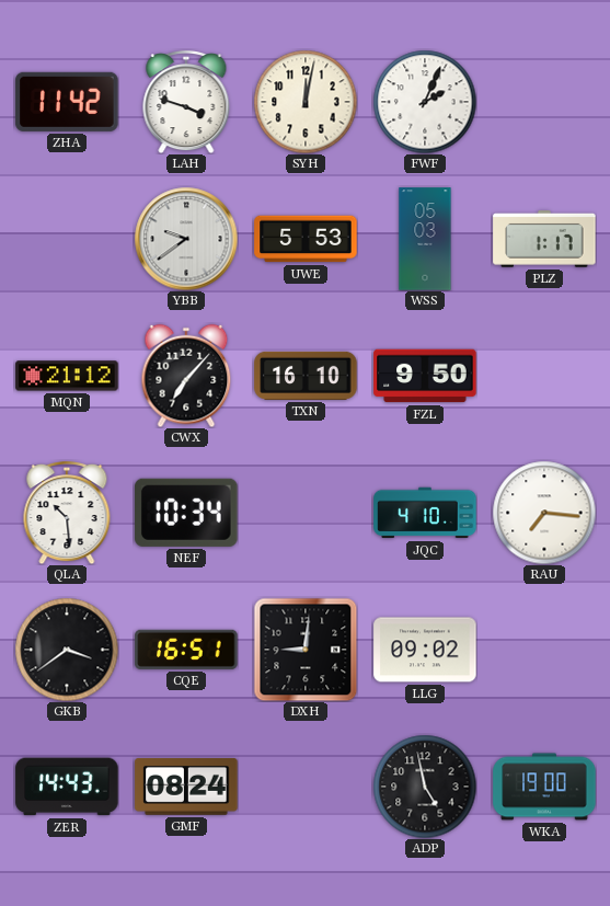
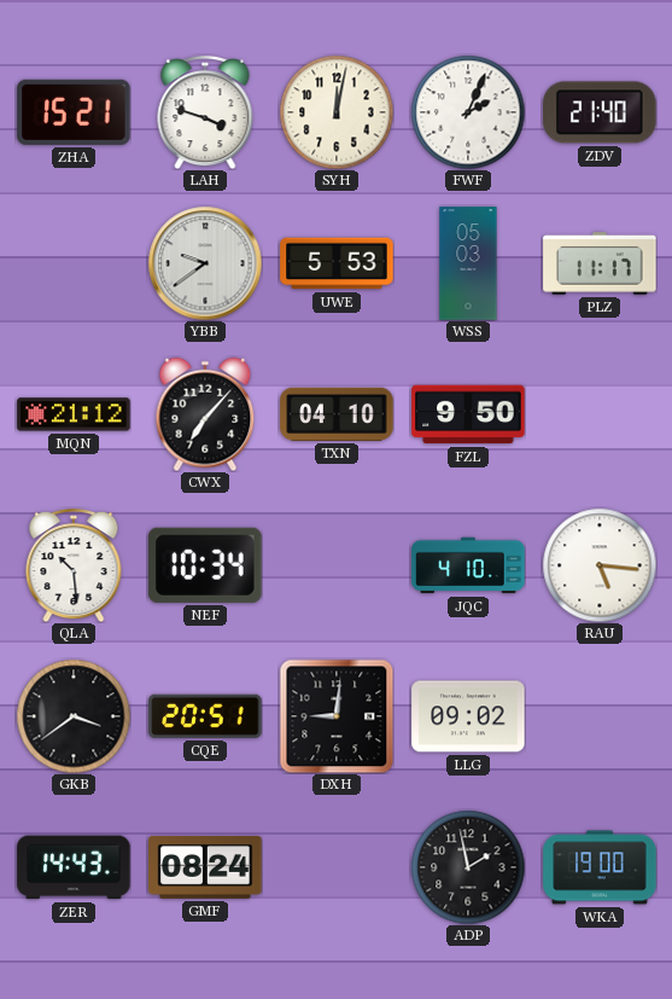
ZHA: 11:42 -> 15:21 (74, 112)
ZDV: none -> 21:40 (600, 112)
PLZ: 1:17 -> 11:17 (600, 265)
TXN: 16:10 -> 04:10 (337, 414)
RAU: 7:16 -> 5:16 (600, 565)
CQE: 16:51 -> 20:51 (205, 716)
ADP: 4:58 -> 1:58 (468, 867)
